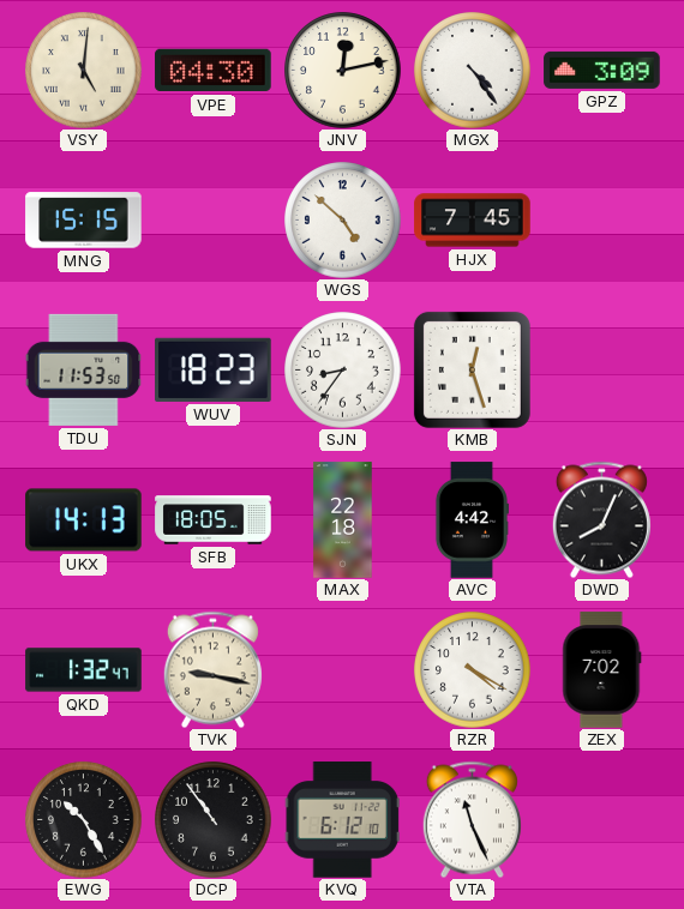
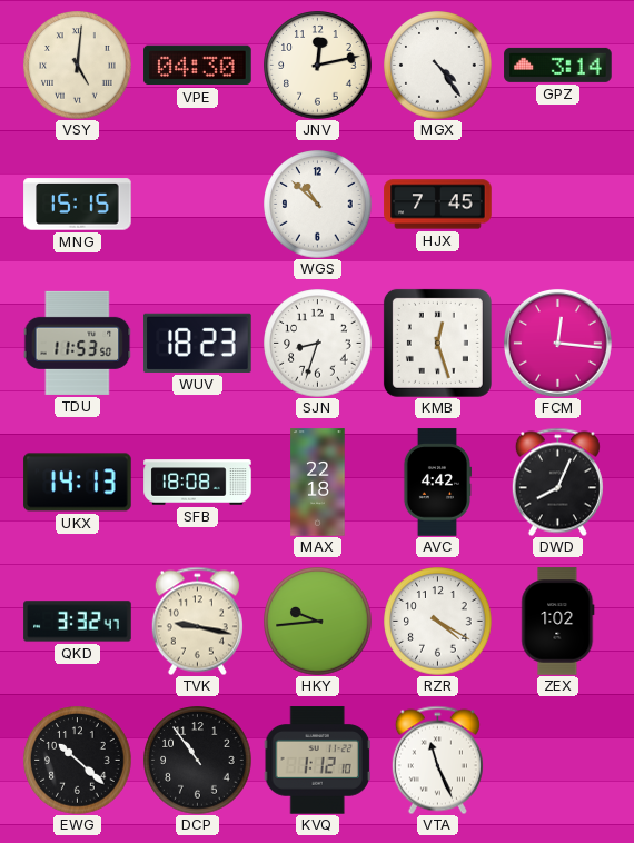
GPZ: 3:09 -> 3:14 (558, 65)
WGS: 4:52 -> 10:52 (318, 205)
SJN: 8:36 -> 8:33 (318, 344)
FCM: none -> 12:16 (557, 343)
SFB: 18:05 -> 18:08 (198, 483)
QKD: 1:32 -> 3:32 (78, 622)
HKY: none -> 9:44 (318, 622)
ZEX: 7:02 -> 1:02 (558, 622)
EWG: 10:25 -> 10:22 (78, 761)
KVQ: 6:12 -> 1:12 (317, 761)
